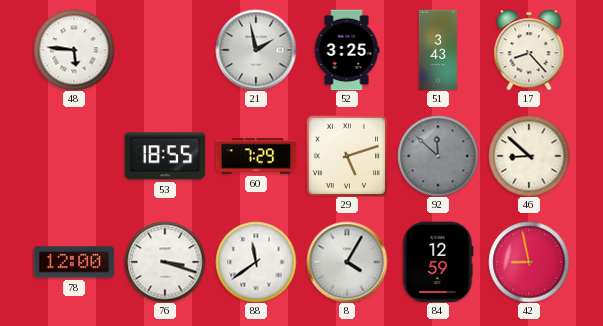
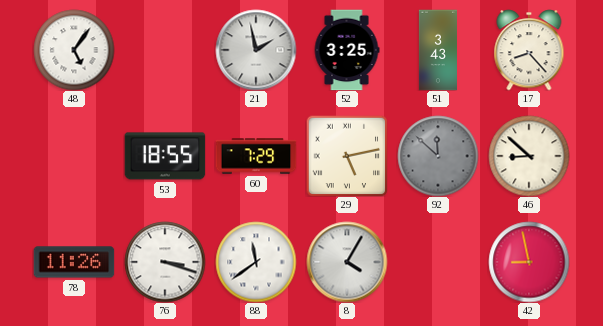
48: 5:46 -> 5:06 (74, 50)
29: 5:12 -> 5:13 (347, 156)
78: 12:00 -> 11:26 (74, 262)
84: 12:59 -> none (438, 262)
